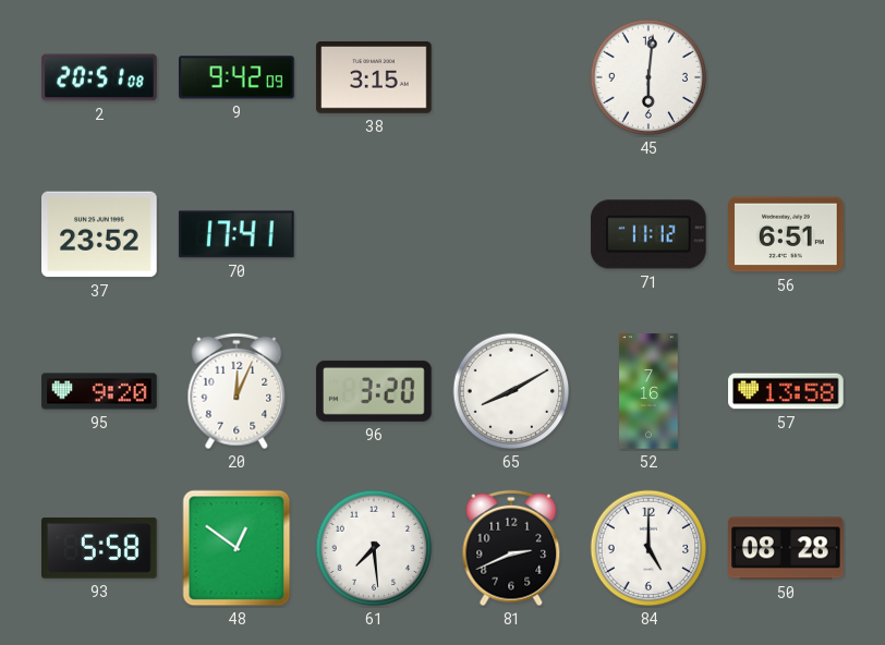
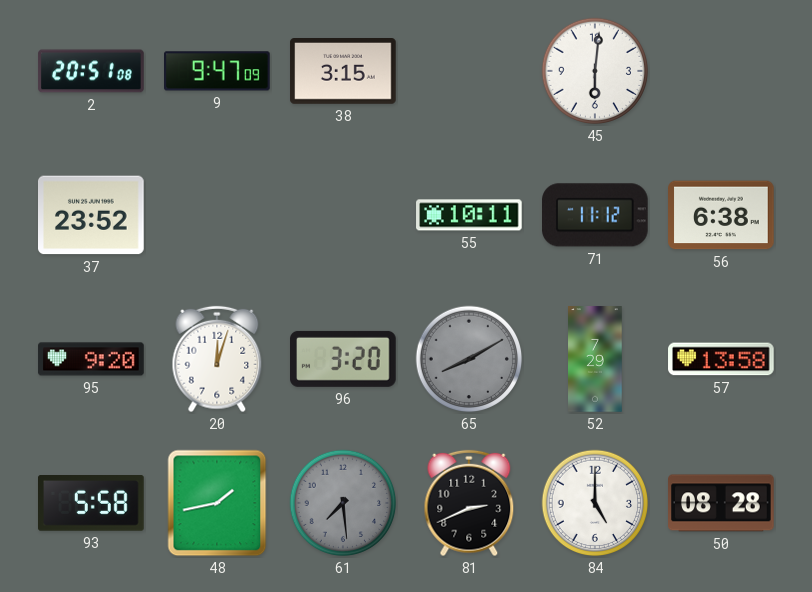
9: 9:42 -> 9:47 (218, 71)
70: 17:41 -> none (237, 234)
55: none -> 10:11 (469, 215)
56: 6:51 -> 6:38 (721, 215)
20: 12:04 -> 12:03 (217, 359)
65 dial: white -> grey (469, 359)
52: 7:16 -> 7:29 (595, 359)
48: 12:51 -> 1:43 (217, 503)
61 dial: white -> grey (343, 503)
